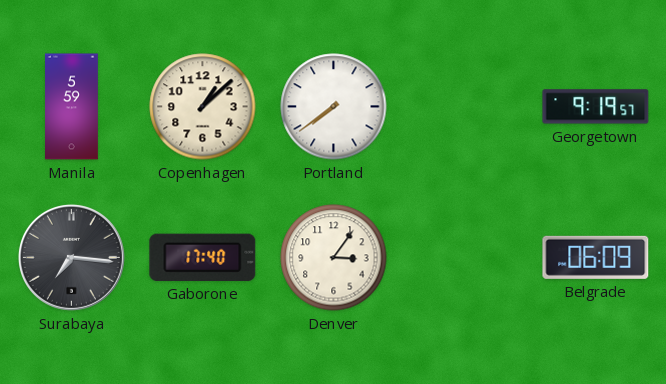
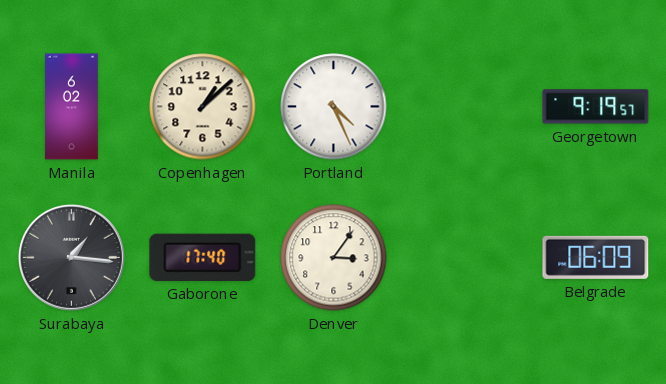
Manila: 5:59 -> 6:02 (72, 107)
Portland: 7:39 -> 4:26 (334, 107)
Surabaya: 7:16 -> 1:16 (71, 257)
